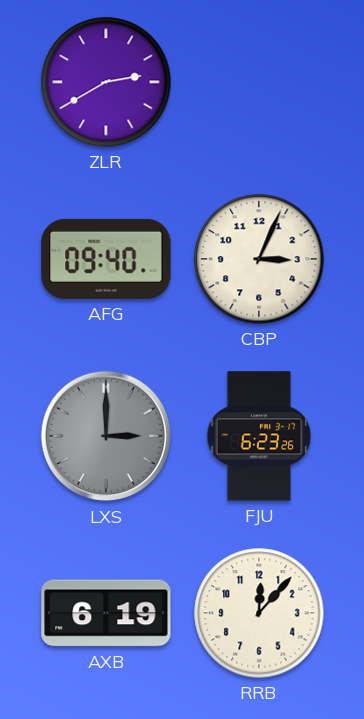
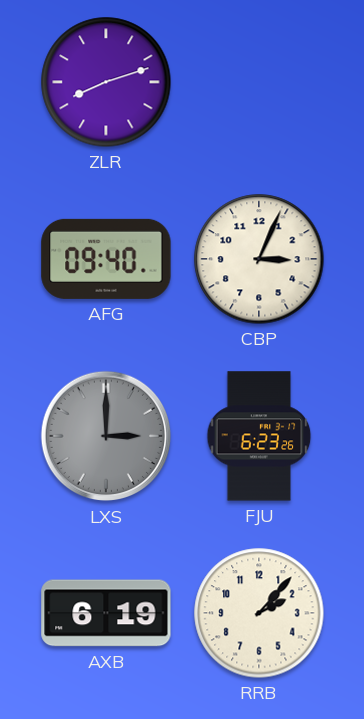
ZLR: 2:40 -> 8:12 (106, 82)
RRB: 12:07 -> 2:07 (259, 613)
